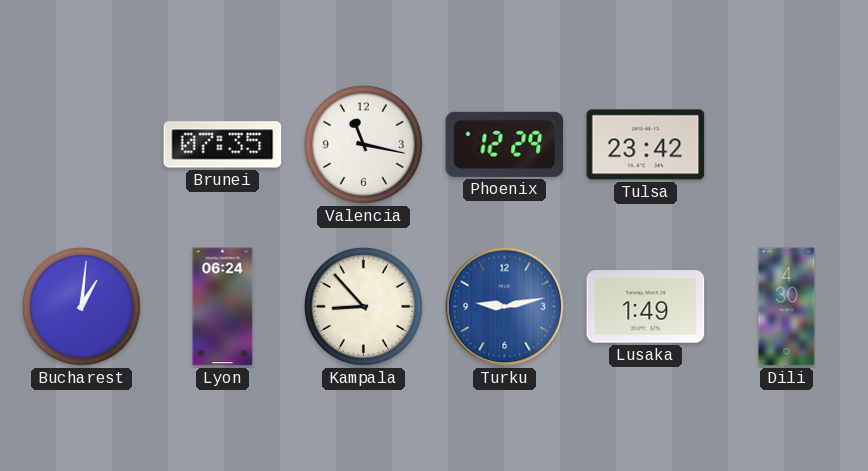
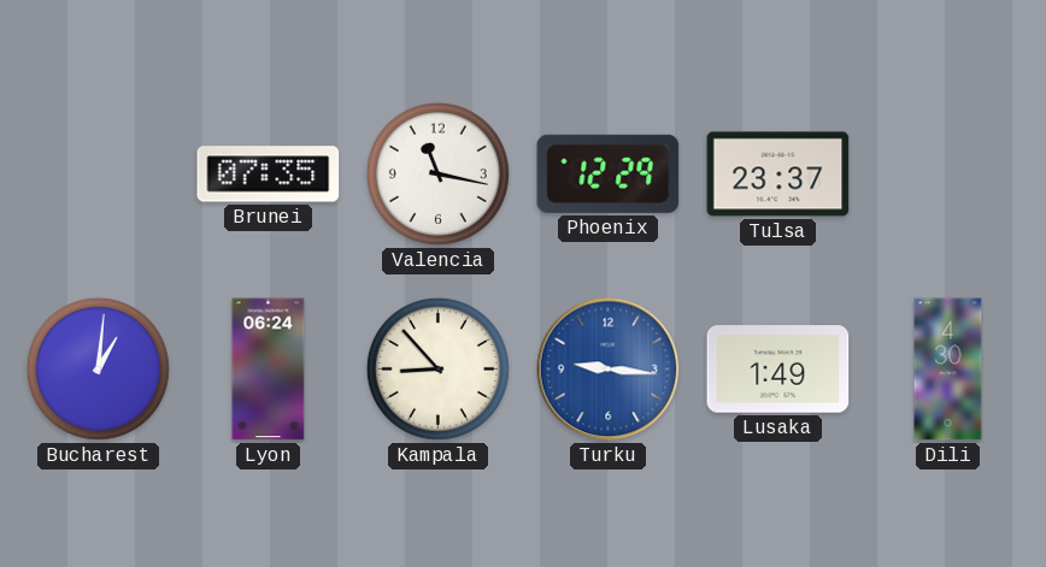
Tulsa: 23:42 -> 23:37 (778, 175)
Turku: 9:13 -> 9:16 (609, 370)
